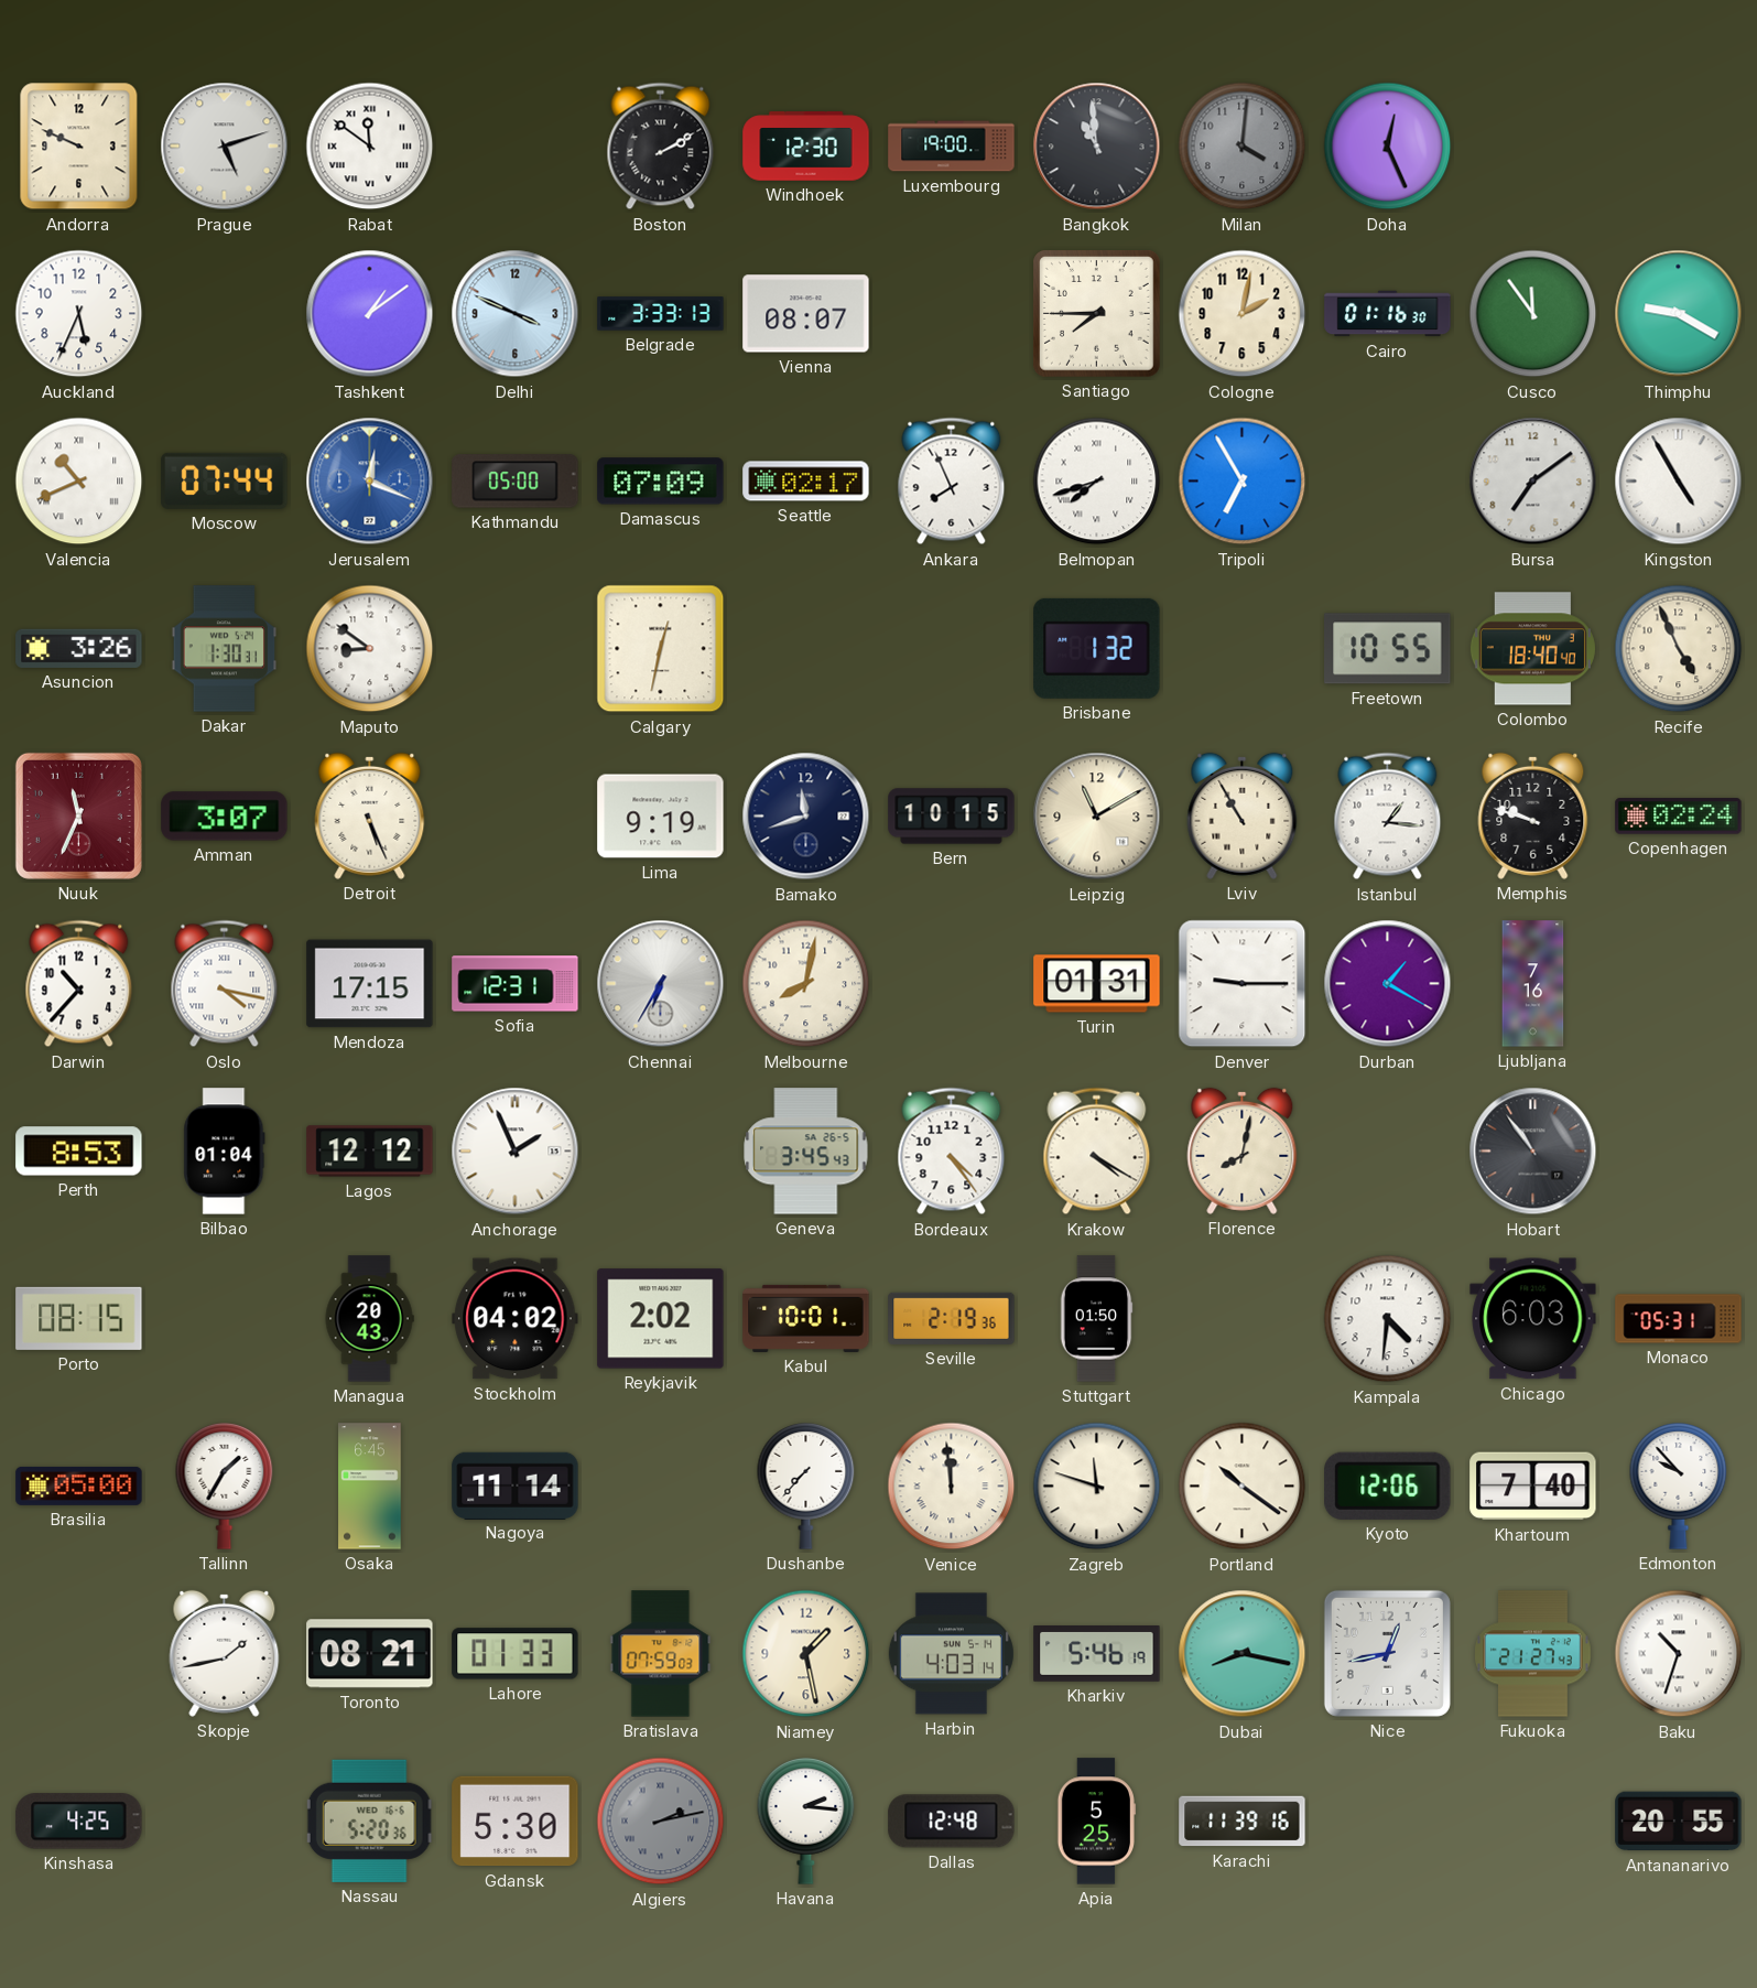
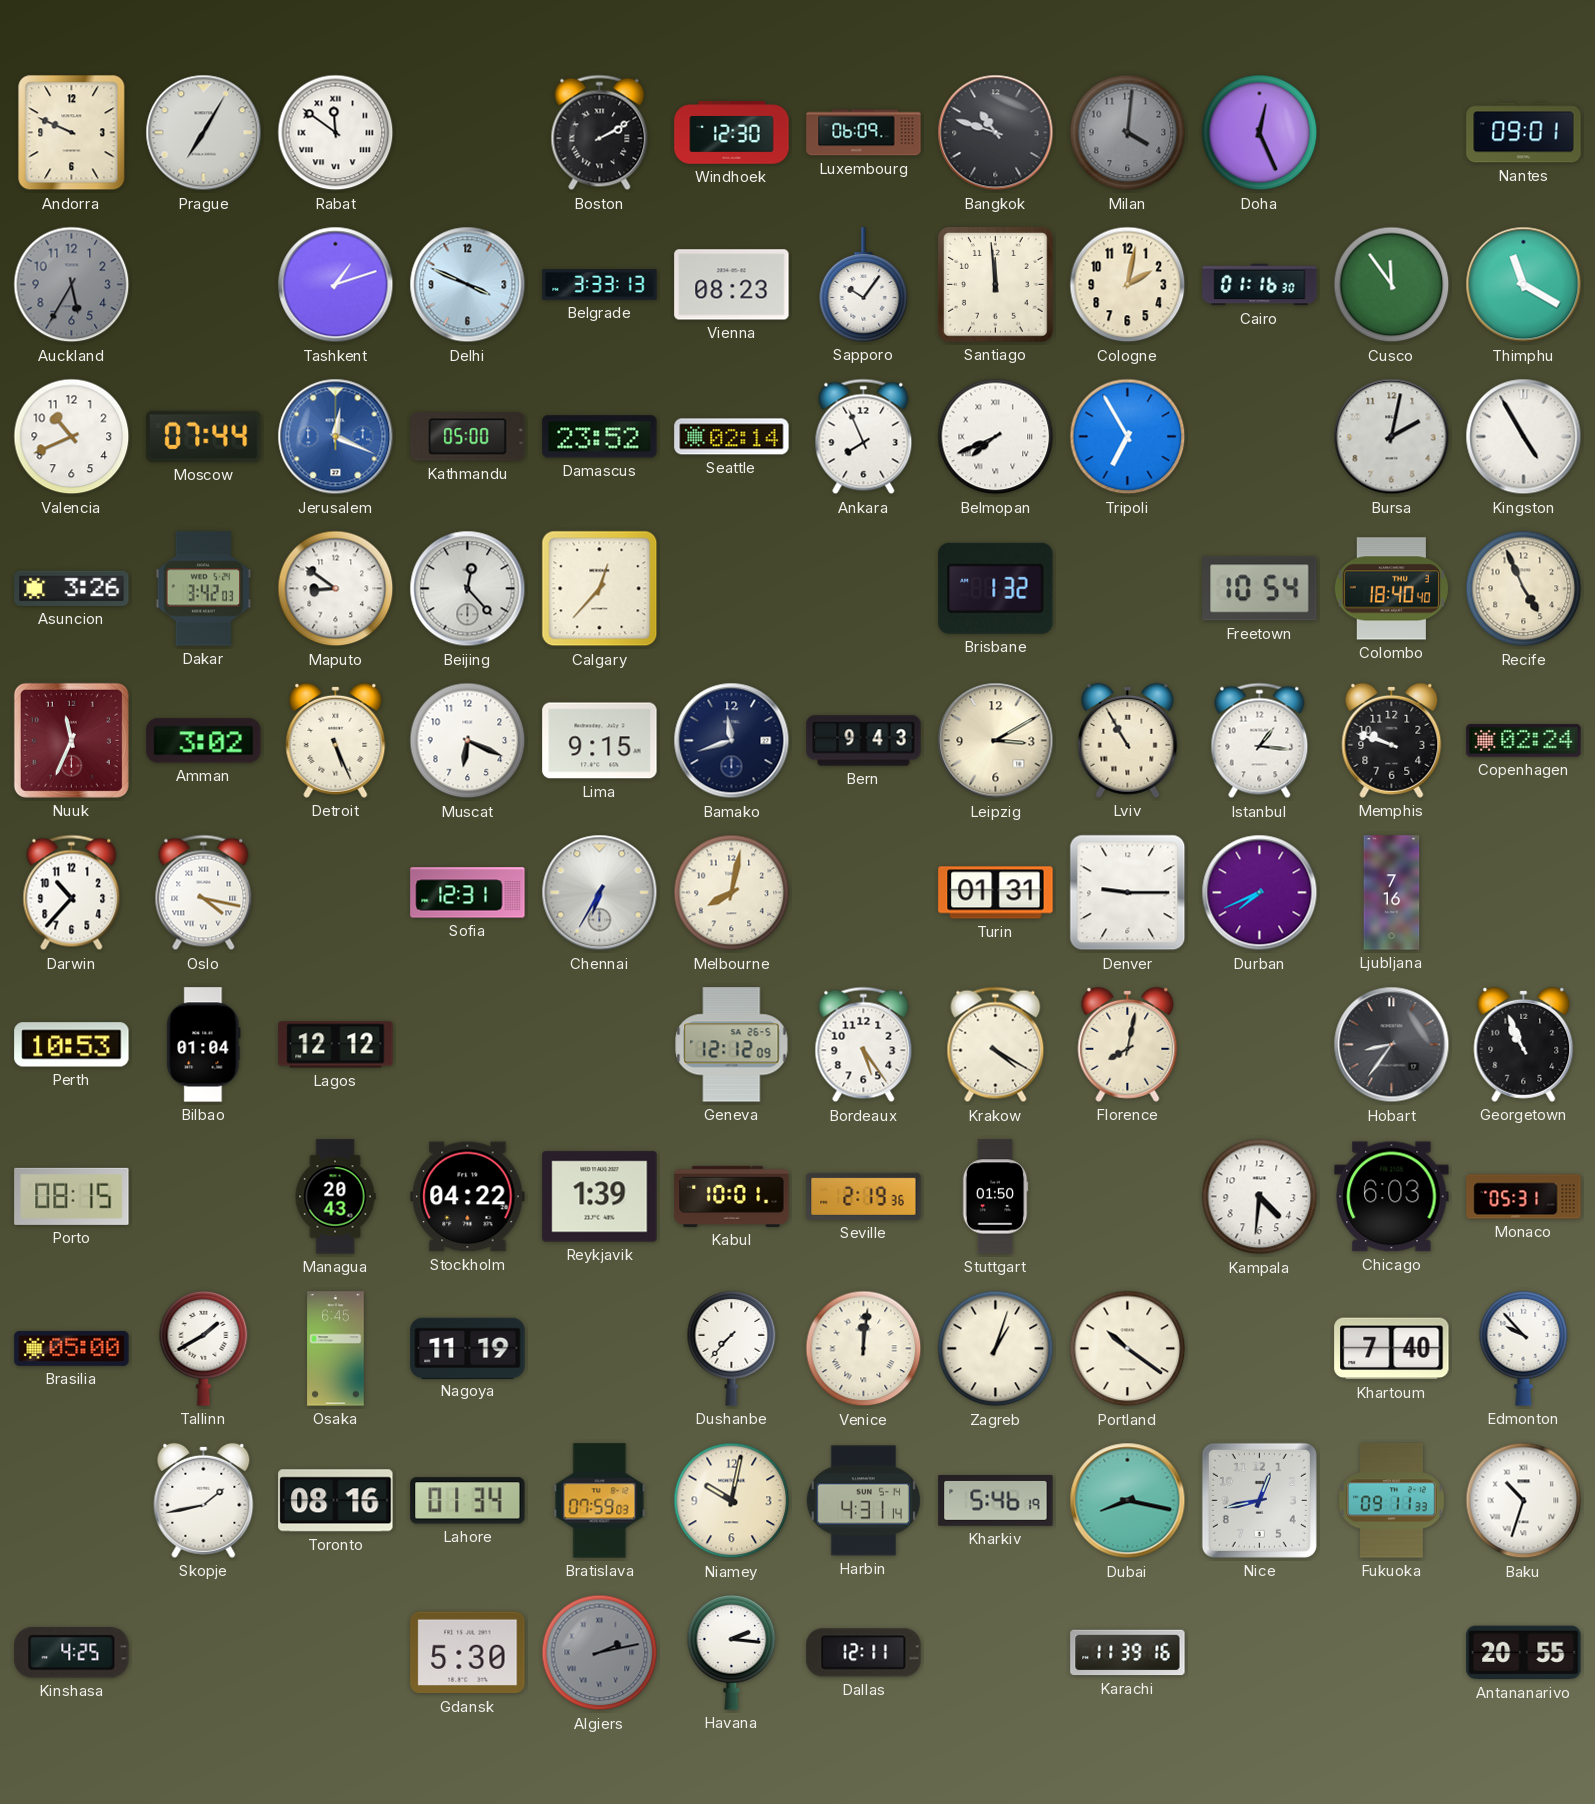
Prague: 5:12 -> 7:05 (204, 133)
Luxembourg: 19:00 -> 06:09 (864, 133)
Bangkok: 10:59 -> 10:48 (996, 133)
Nantes: none -> 09:01 (1524, 133)
Auckland: 5:34 -> 5:35 (72, 285)
Auckland dial: white -> grey (72, 285)
Tashkent: 1:09 -> 1:12 (336, 285)
Vienna: 08:07 -> 08:23 (732, 285)
Sapporo: none -> 10:06 (864, 285)
Santiago: 7:45 -> 11:59 (996, 285)
Thimphu: 9:20 -> 11:20 (1524, 285)
Valencia numerals: Roman -> Arabic (72, 437)
Damascus: 07:09 -> 23:52 (600, 437)
Seattle: 02:17 -> 02:14 (732, 437)
Belmopan: 7:42 -> 7:41 (996, 437)
Bursa: 7:09 -> 2:02 (1392, 437)
Dakar: 1:30 -> 3:42 (204, 589)
Beijing: none -> 12:23 (468, 589)
Calgary: 12:32 -> 12:37 (600, 589)
Freetown: 10:55 -> 10:54 (1260, 589)
Amman: 3:07 -> 3:02 (204, 741)
Muscat: none -> 6:19 (468, 741)
Lima: 9:19 -> 9:15 (600, 741)
Bern: 10:15 -> 9:43 (864, 741)
Leipzig: 11:10 -> 3:10 (996, 741)
Mendoza: 17:15 -> none (370, 984)
Durban: 1:20 -> 7:41 (1260, 893)
Perth: 8:53 -> 10:53 (72, 1045)
Anchorage: 1:56 -> none (516, 1152)
Geneva: 3:45 -> 12:12 (732, 1045)
Bordeaux: 4:24 -> 5:24 (864, 1045)
Hobart: 10:54 -> 8:36 (1392, 1045)
Georgetown: none -> 10:56 (1524, 1044)
Stockholm: 04:02 -> 04:22 (468, 1197)
Reykjavik: 2:02 -> 1:39 (600, 1197)
Tallinn: 1:35 -> 1:40 (204, 1349)
Nagoya: 11:14 -> 11:19 (468, 1348)
Venice: 11:59 -> 12:01 (864, 1349)
Zagreb: 11:48 -> 1:03 (996, 1349)
Kyoto: 12:06 -> none (1388, 1485)
Toronto: 08:21 -> 08:16 (336, 1501)
Lahore: 01:33 -> 01:34 (468, 1501)
Niamey: 1:28 -> 10:02 (732, 1501)
Harbin: 4:03 -> 4:31 (863, 1501)
Fukuoka: 21:27 -> 09:11 (1392, 1501)
Nassau: 5:20 -> none (370, 1820)
Dallas: 12:48 -> 12:11 (864, 1653)
Apia: 5:25 -> none (1097, 1822)
